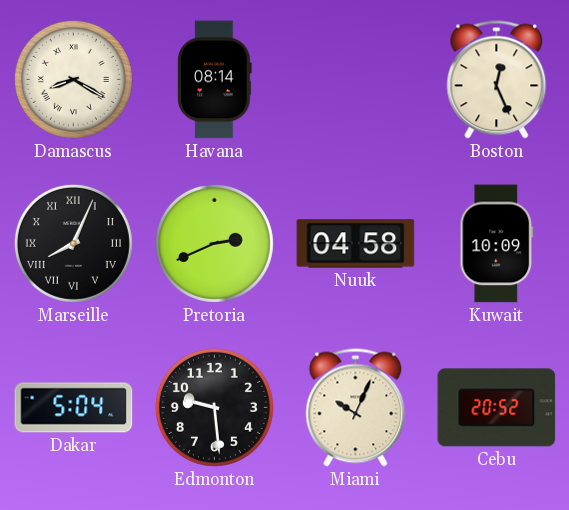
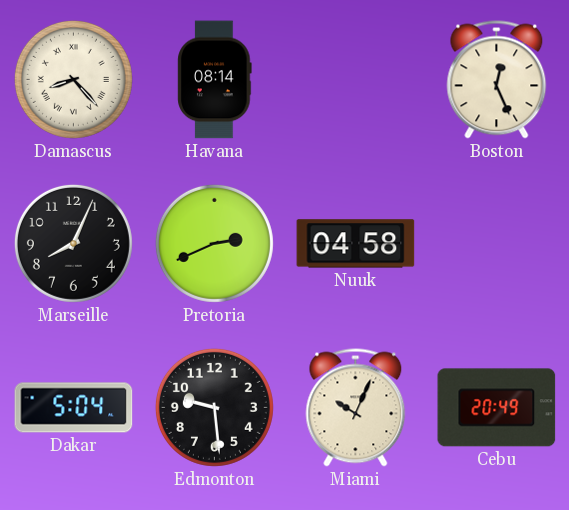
Damascus: 8:20 -> 8:23 (73, 79)
Marseille numerals: Roman -> Arabic (73, 243)
Kuwait: 10:09 -> none (497, 244)
Cebu: 20:52 -> 20:49 (497, 408)
